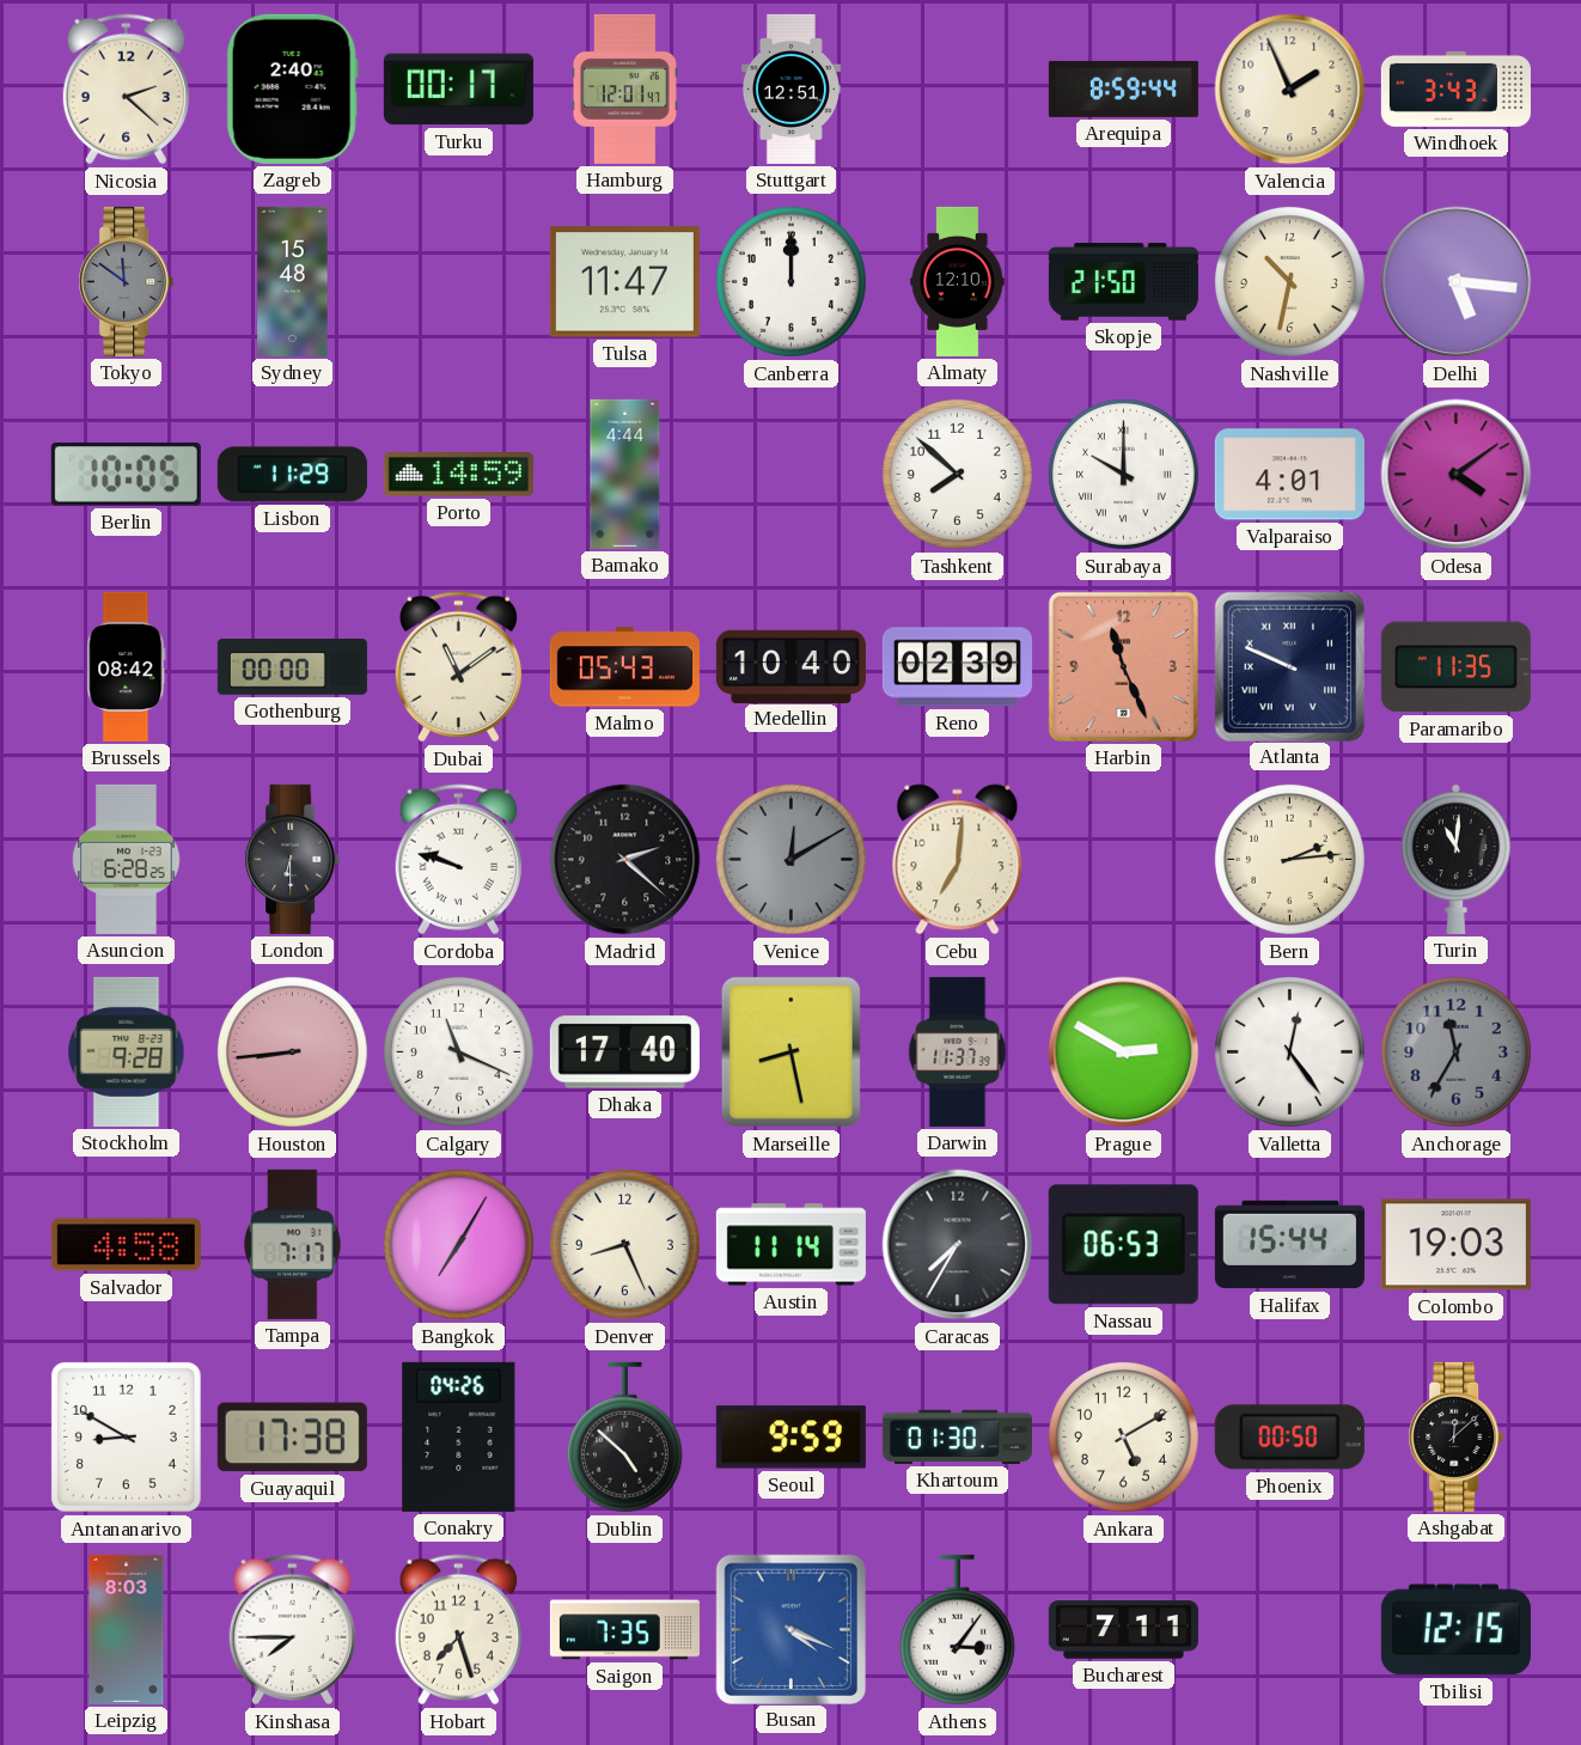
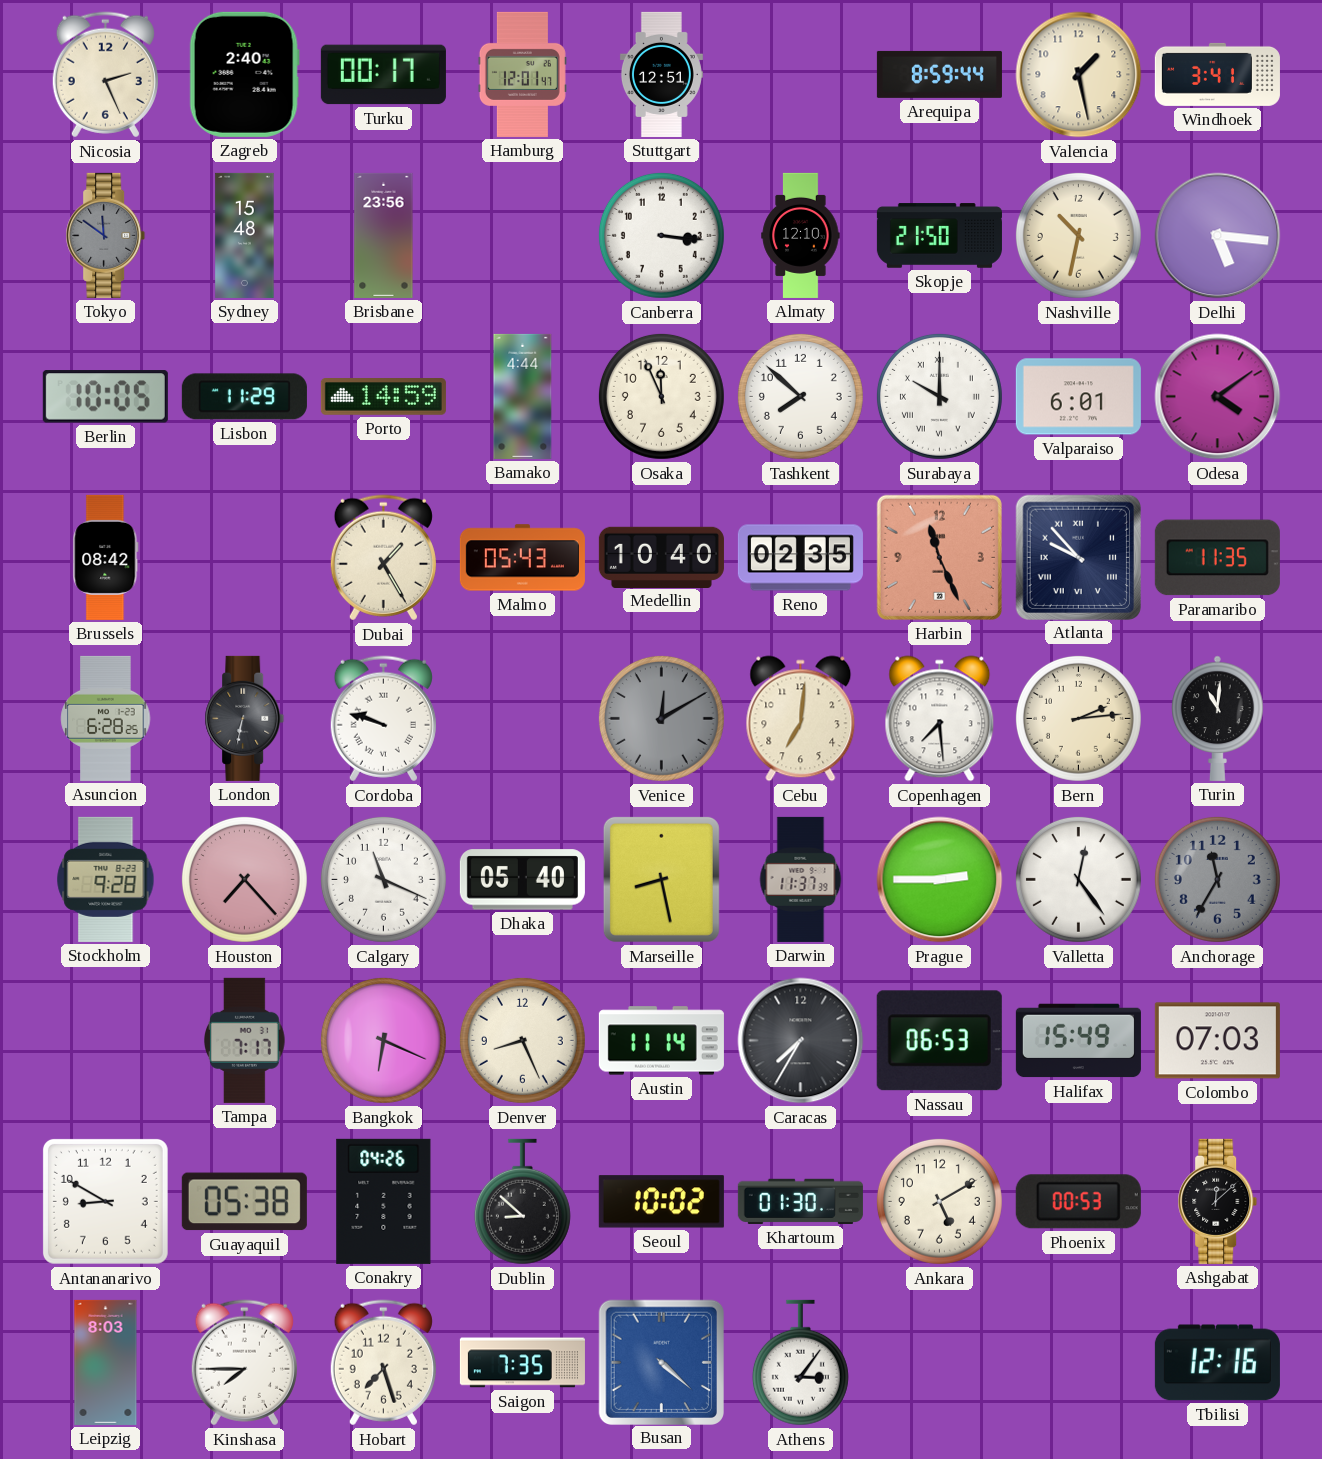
Nicosia: 2:22 -> 2:26 (105, 75)
Valencia: 1:56 -> 1:28 (1079, 75)
Windhoek: 3:43 -> 3:41 (1217, 74)
Brisbane: none -> 23:56 (384, 235)
Tulsa: 11:47 -> none (624, 282)
Canberra: 12:00 -> 3:16 (661, 235)
Osaka: none -> 11:56 (661, 396)
Valparaiso: 4:01 -> 6:01 (1078, 397)
Gothenburg: 00:00 -> none (292, 667)
Dubai: 11:09 -> 1:25 (383, 558)
Reno: 02:39 -> 02:35 (800, 558)
Atlanta: 9:49 -> 9:53 (1078, 557)
London: 6:30 -> 6:32 (245, 718)
Madrid: 2:22 -> none (625, 860)
Copenhagen: none -> 7:29 (940, 719)
Houston: 8:44 -> 7:23 (244, 879)
Dhaka: 17:40 -> 05:40 (522, 880)
Prague: 2:50 -> 2:45 (940, 880)
Salvador: 4:58 -> none (126, 1245)
Bangkok: 7:05 -> 6:19 (383, 1040)
Halifax: 15:44 -> 15:49 (1078, 1041)
Colombo: 19:03 -> 07:03 (1217, 1041)
Guayaquil: 17:38 -> 05:38 (244, 1202)
Dublin: 4:52 -> 8:52 (522, 1202)
Seoul: 9:59 -> 10:02 (661, 1202)
Phoenix: 00:50 -> 00:53 (1078, 1202)
Busan: 4:19 -> 4:22 (661, 1362)
Bucharest: 7:11 -> none (1123, 1630)
Tbilisi: 12:15 -> 12:16 (1217, 1363)
